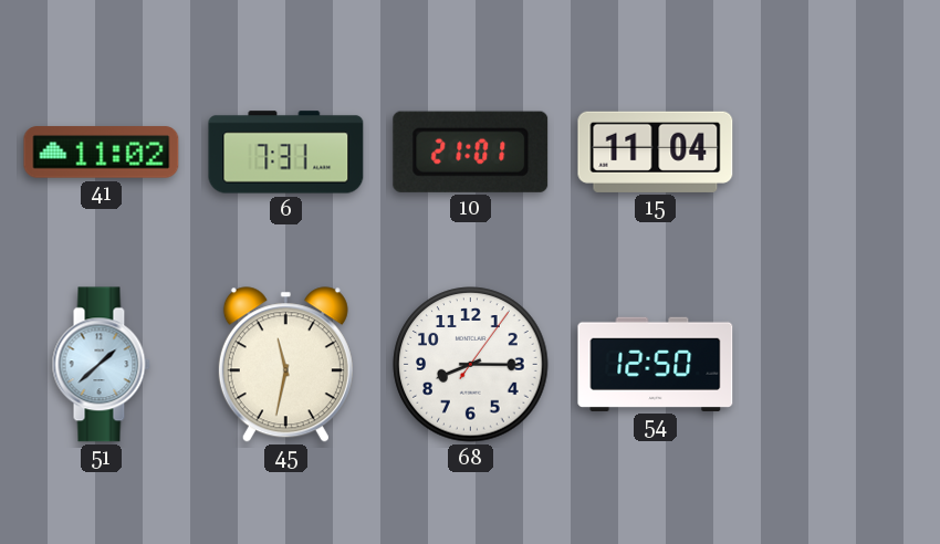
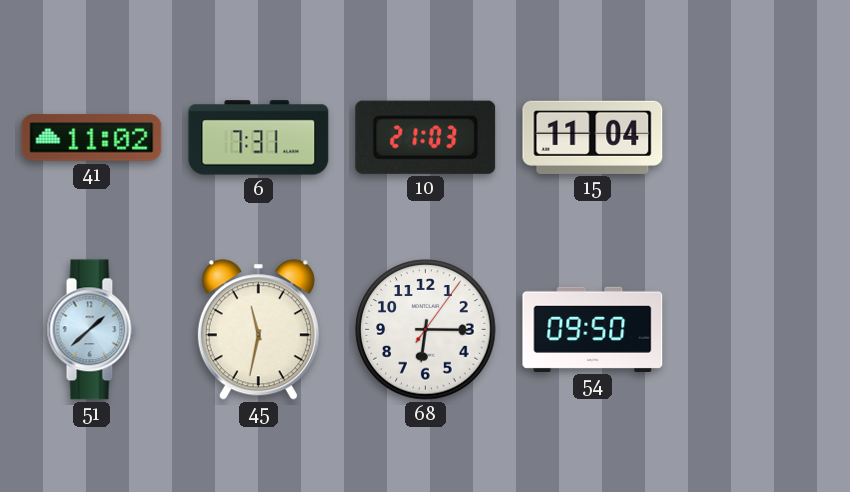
10: 21:01 -> 21:03 (426, 137)
68: 8:15 -> 6:15 (426, 330)
54: 12:50 -> 09:50 (593, 329)
